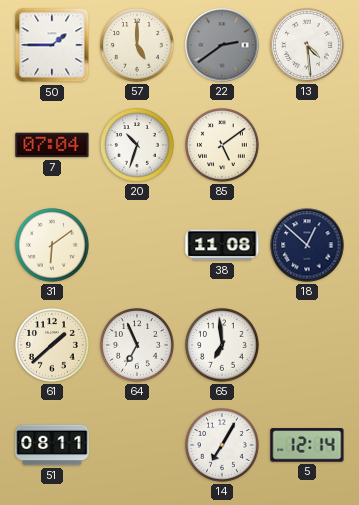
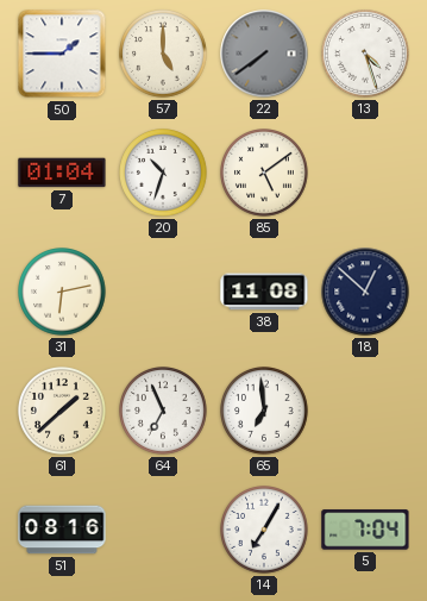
22: 2:39 -> 7:39 (264, 54)
13: 4:29 -> 4:27 (366, 55)
7: 07:04 -> 01:04 (62, 173)
31: 6:09 -> 6:13 (63, 293)
51: 08:11 -> 08:16 (62, 530)
5: 12:14 -> 7:04 (365, 530)
